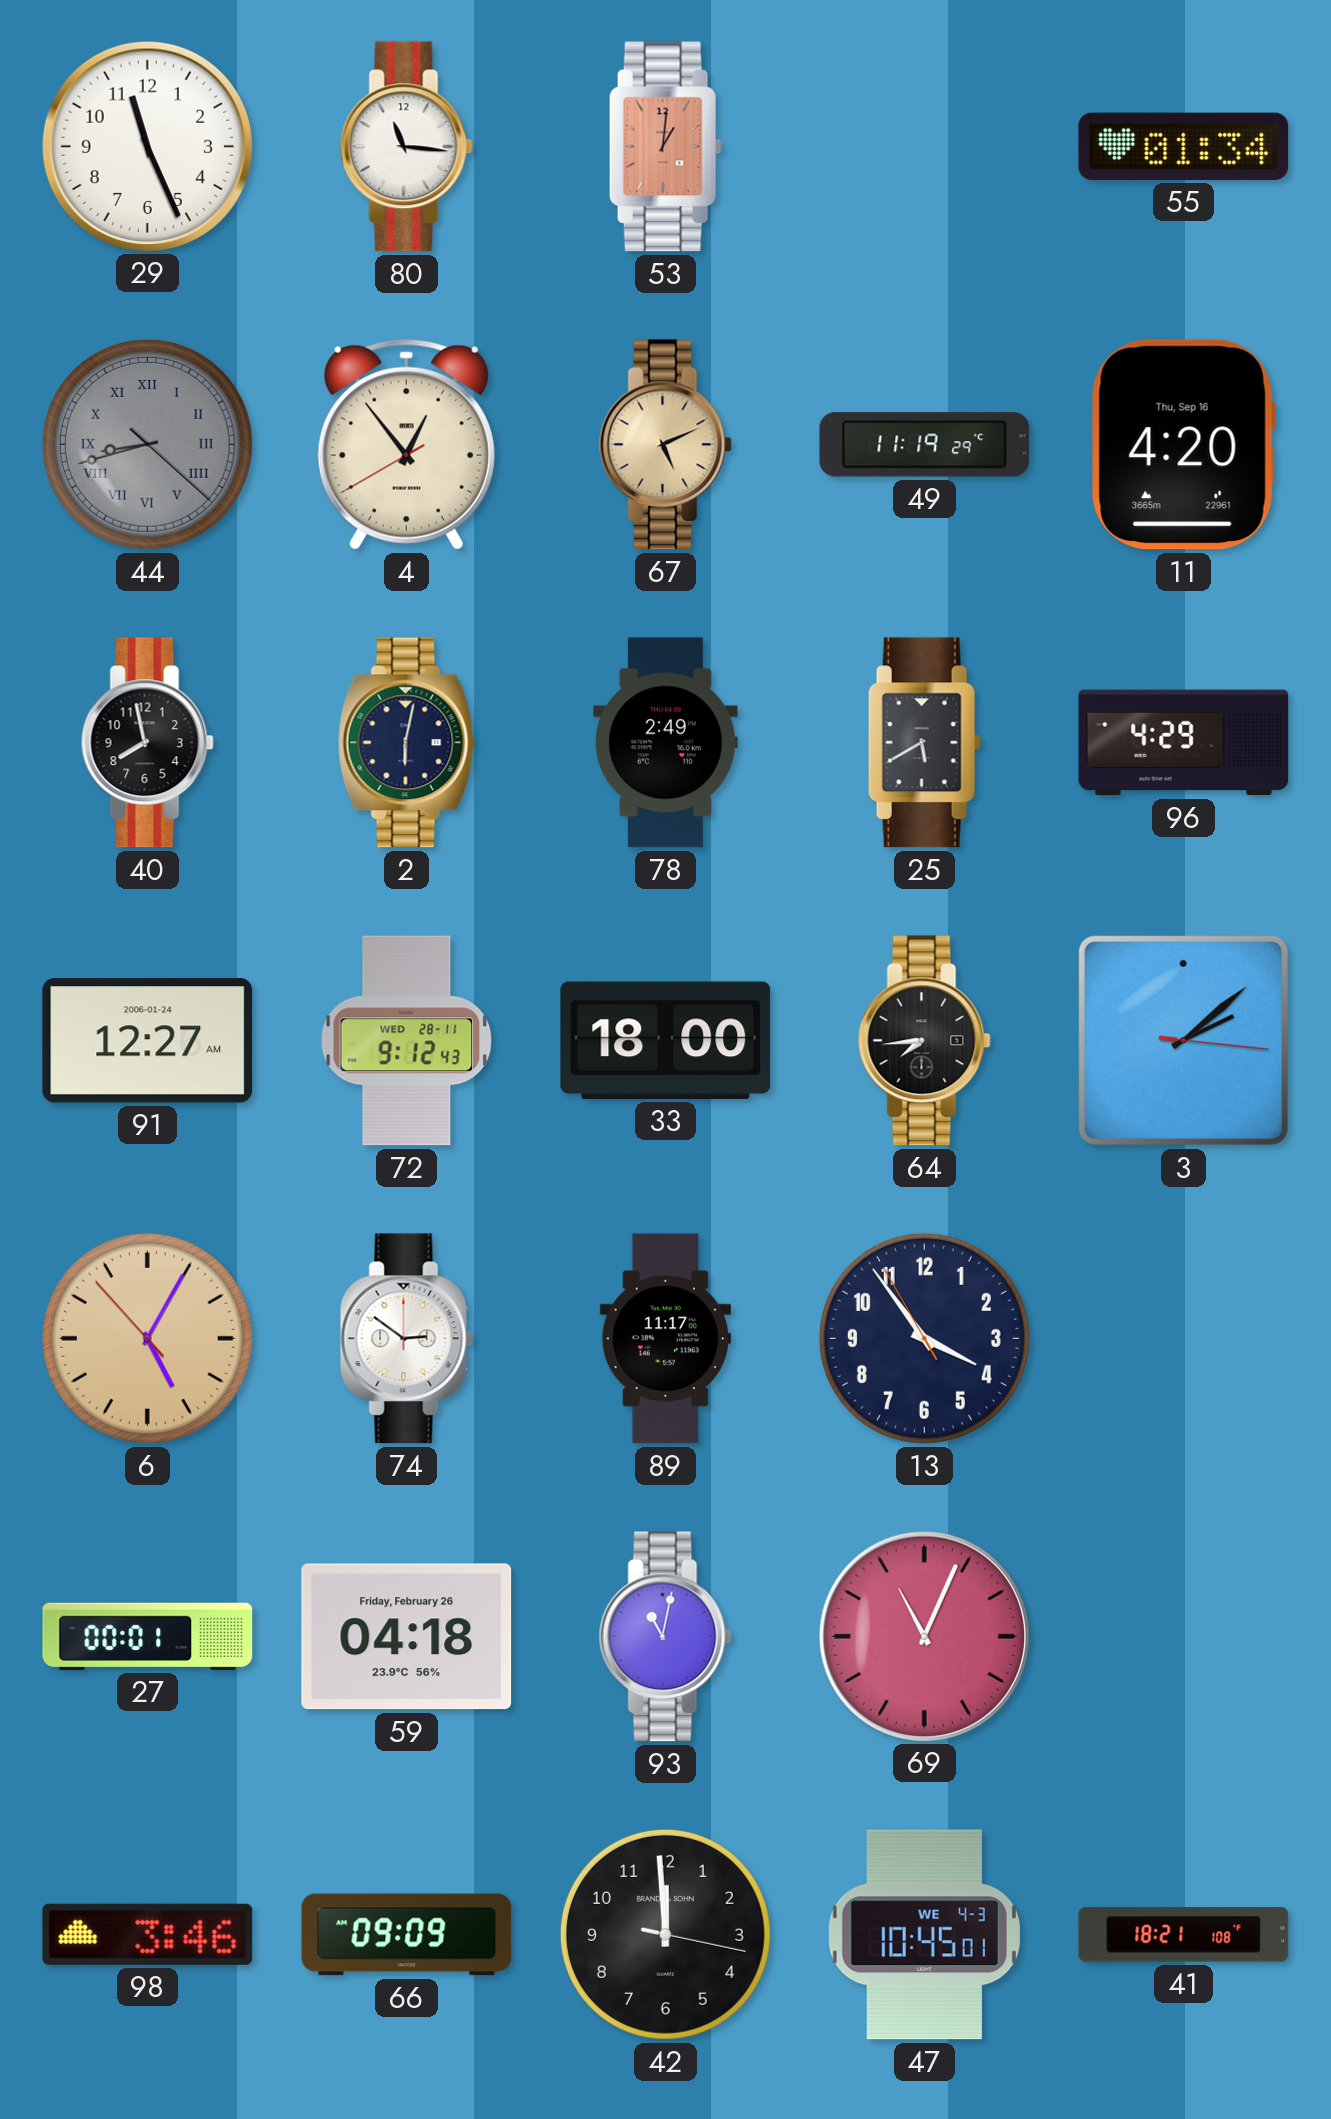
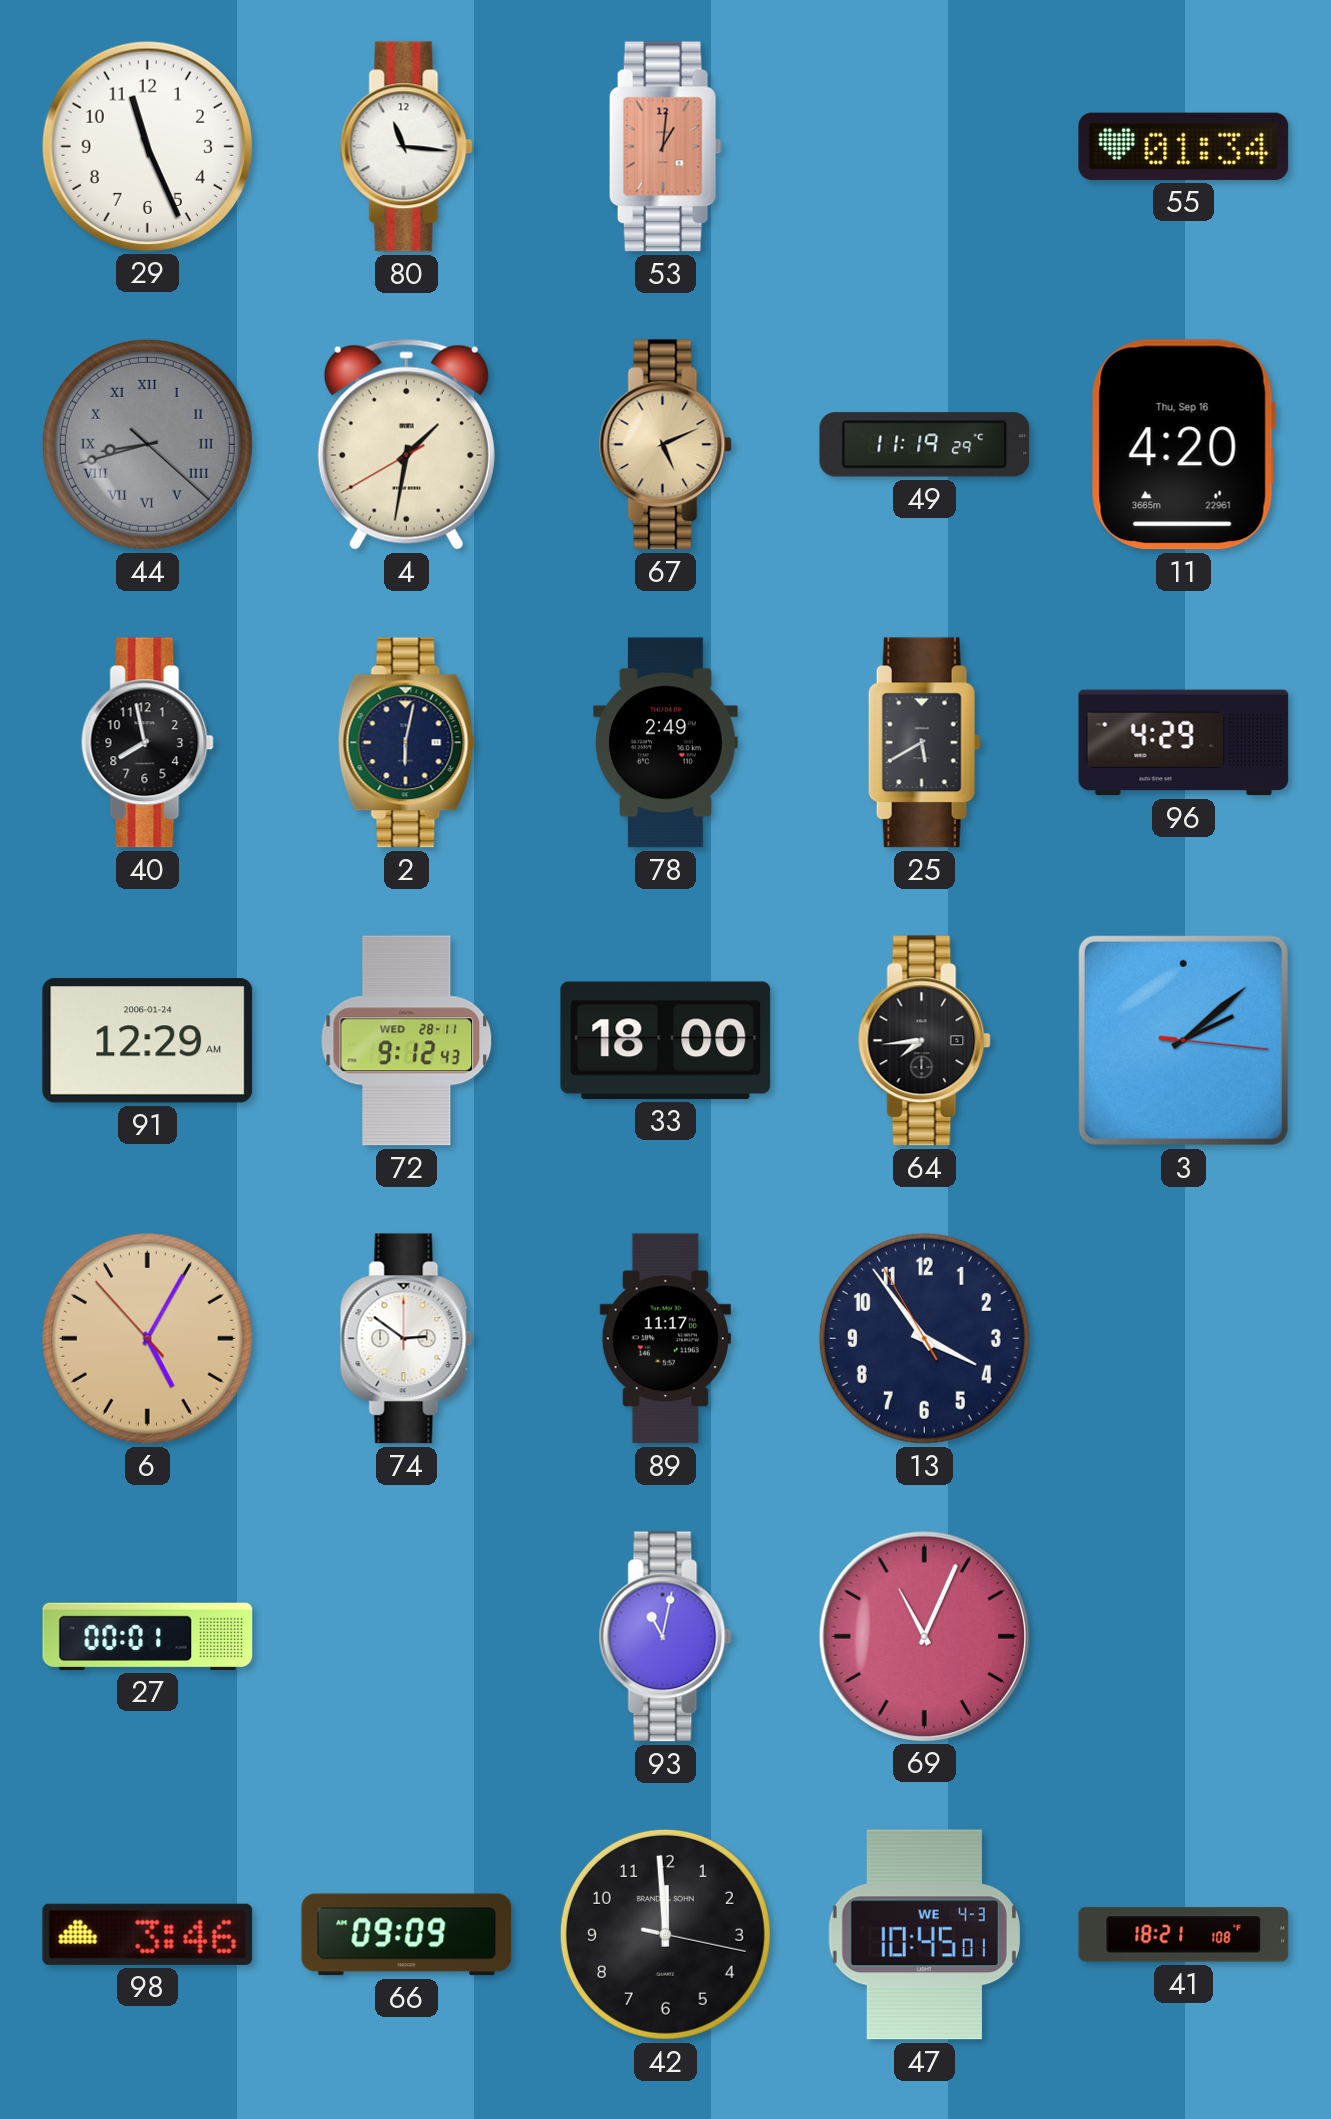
4: 12:53 -> 1:31 (406, 444)
91: 12:27 -> 12:29 (148, 1041)
59: 04:18 -> none (407, 1637)
